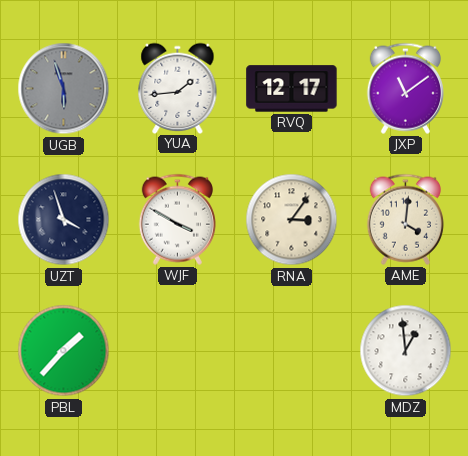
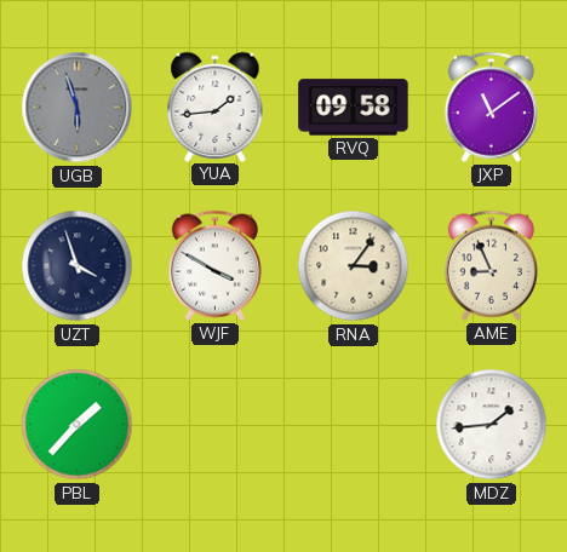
RVQ: 12:17 -> 09:58 (354, 108)
AME: 4:01 -> 8:56 (491, 265)
MDZ: 12:59 -> 1:44 (492, 425)
